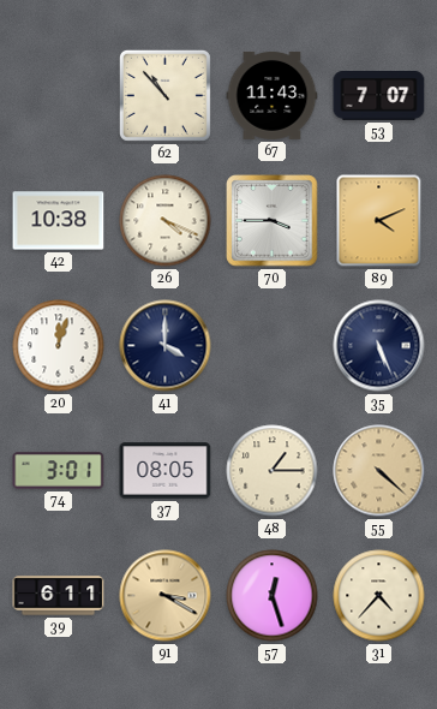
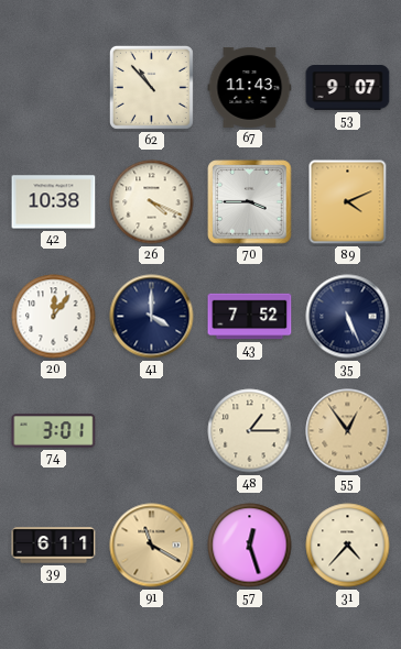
53: 7:07 -> 9:07 (348, 88)
20: 12:03 -> 12:06 (54, 317)
43: none -> 7:52 (250, 317)
37: 08:05 -> none (166, 471)
55: 4:22 -> 12:54 (348, 431)
91: 3:20 -> 11:20 (152, 546)
